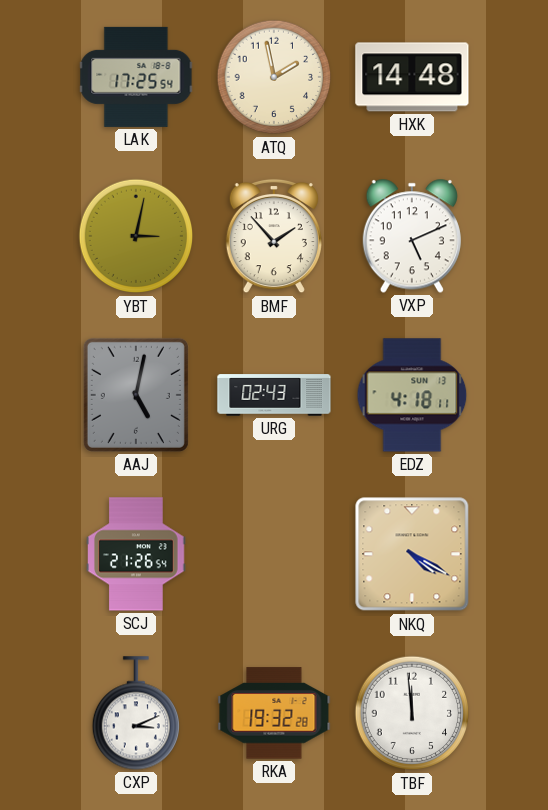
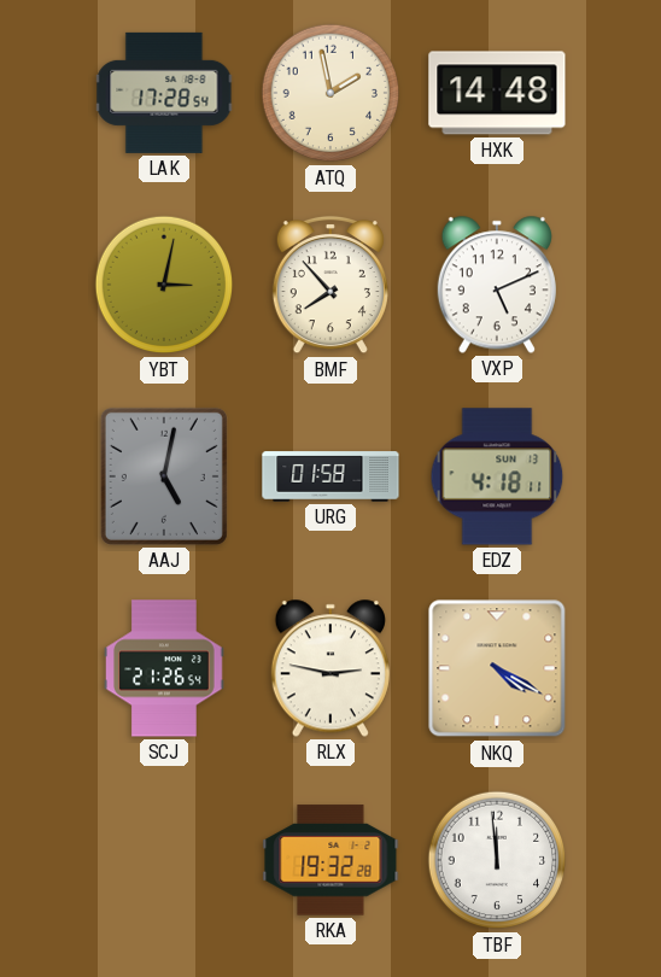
LAK: 17:25 -> 17:28 (164, 93)
BMF: 1:53 -> 7:53 (330, 285)
URG: 02:43 -> 01:58 (330, 476)
RLX: none -> 2:47 (330, 668)
CXP: 3:11 -> none (135, 713)
